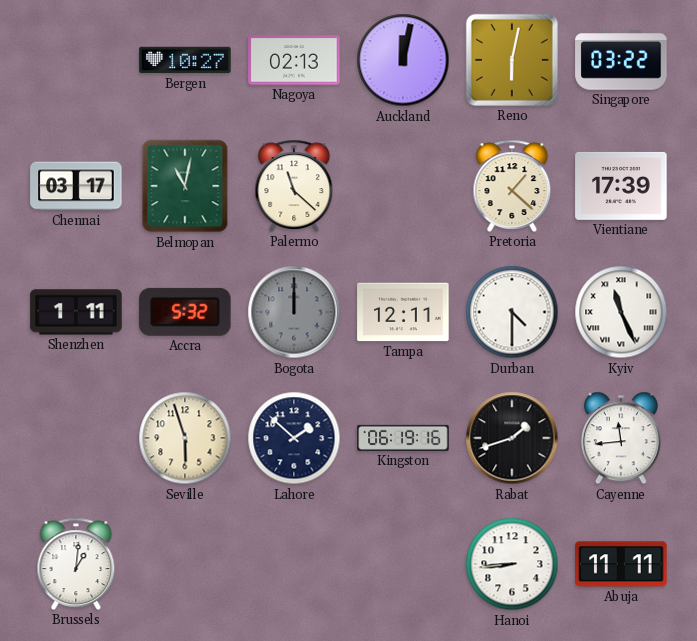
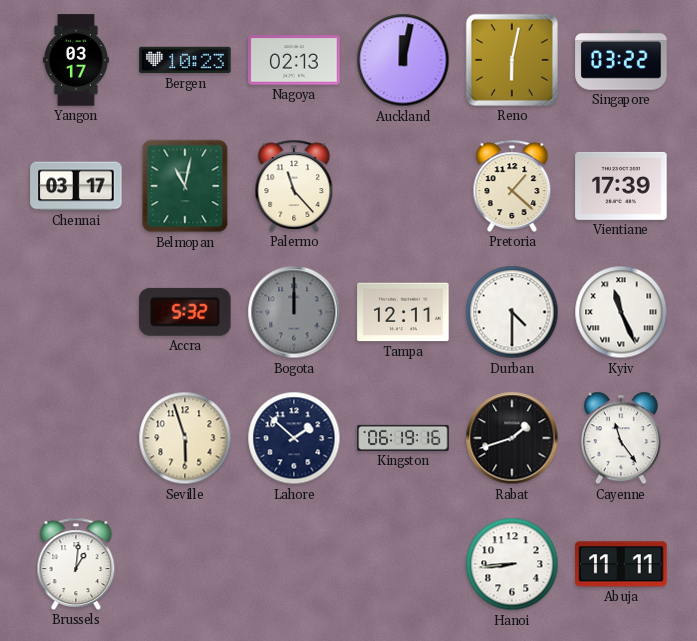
Yangon: none -> 03:17 (76, 60)
Bergen: 10:27 -> 10:23 (185, 60)
Palermo: 11:22 -> 11:23 (294, 186)
Shenzhen: 1:11 -> none (76, 312)
Cayenne: 11:44 -> 11:24 (621, 438)
